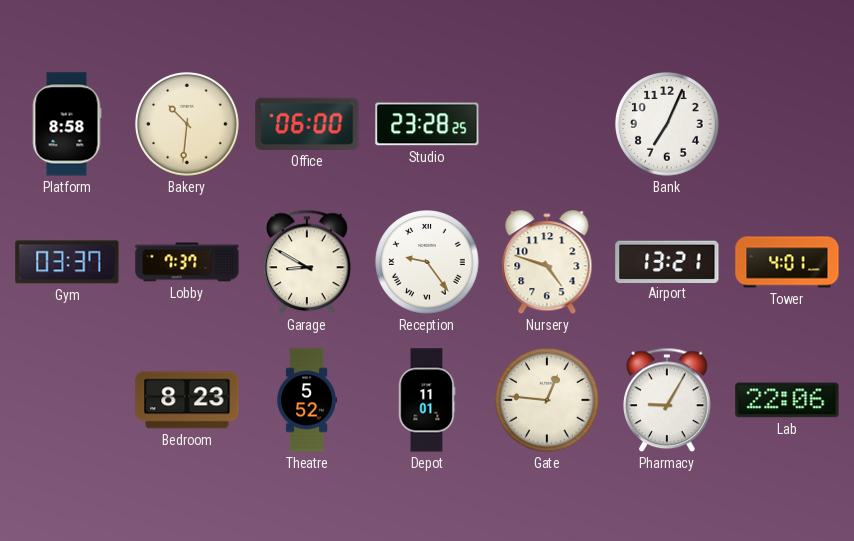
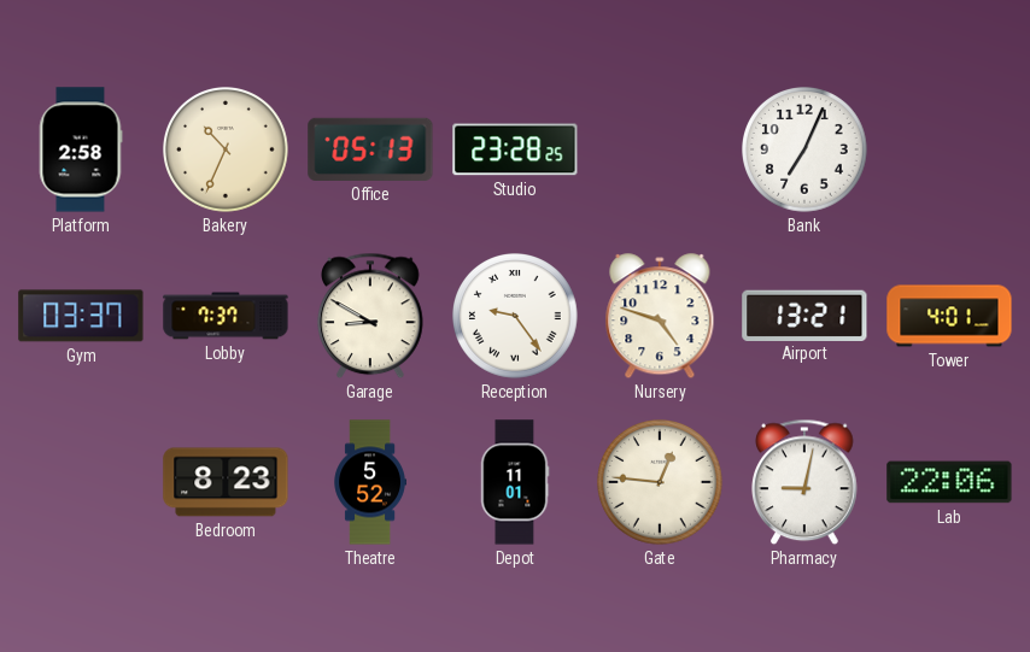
Platform: 8:58 -> 2:58 (81, 149)
Bakery: 10:31 -> 10:34 (226, 149)
Office: 06:00 -> 05:13 (370, 149)
Pharmacy: 9:05 -> 9:02 (806, 482)
